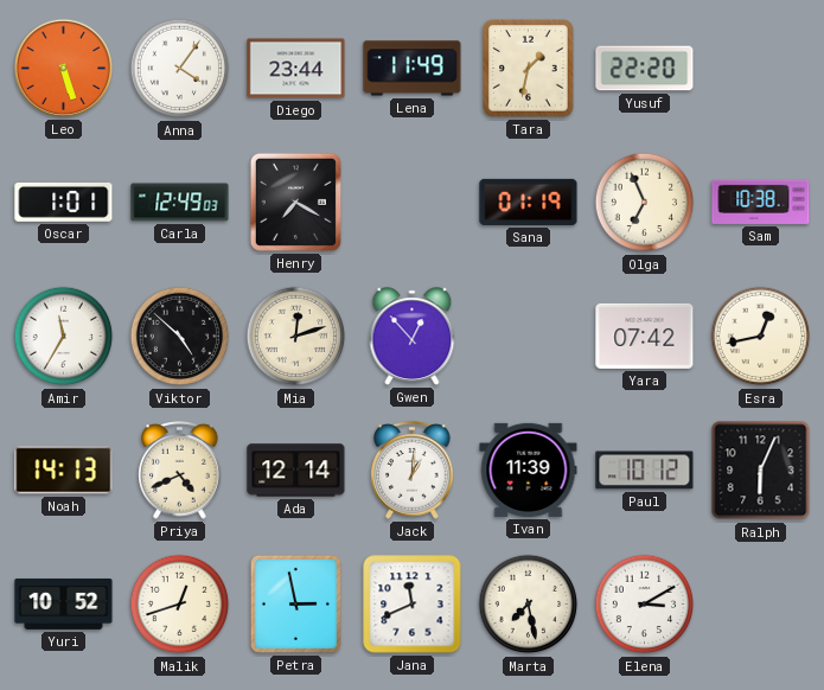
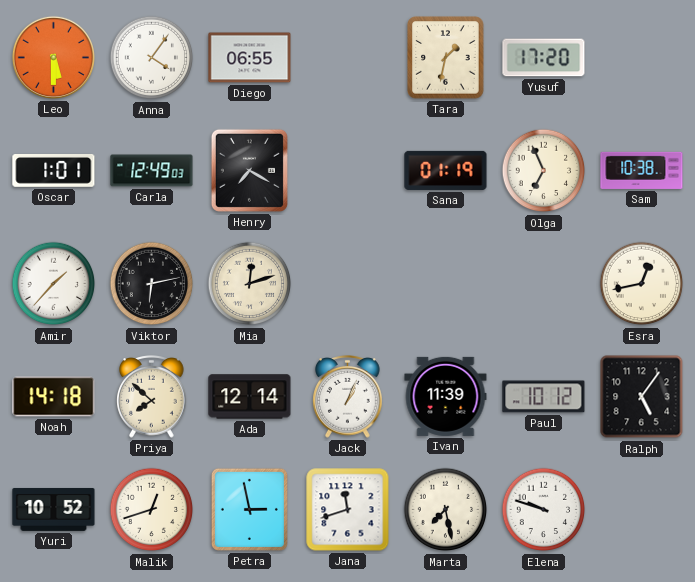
Leo: 5:27 -> 5:30 (53, 57)
Diego: 23:44 -> 06:55 (250, 58)
Lena: 11:49 -> none (413, 69)
Yusuf: 22:20 -> 17:20 (544, 58)
Amir: 11:35 -> 1:37 (54, 284)
Viktor: 4:52 -> 6:13 (152, 284)
Gwen: 12:53 -> none (413, 337)
Yara: 07:42 -> none (645, 336)
Noah: 14:13 -> 14:18 (54, 397)
Priya: 4:41 -> 7:52 (152, 397)
Jack: 1:01 -> 1:04 (348, 397)
Ralph: 6:04 -> 5:06 (642, 397)
Jana: 11:41 -> 11:42 (348, 510)
Elena: 3:10 -> 9:48 (544, 510)
